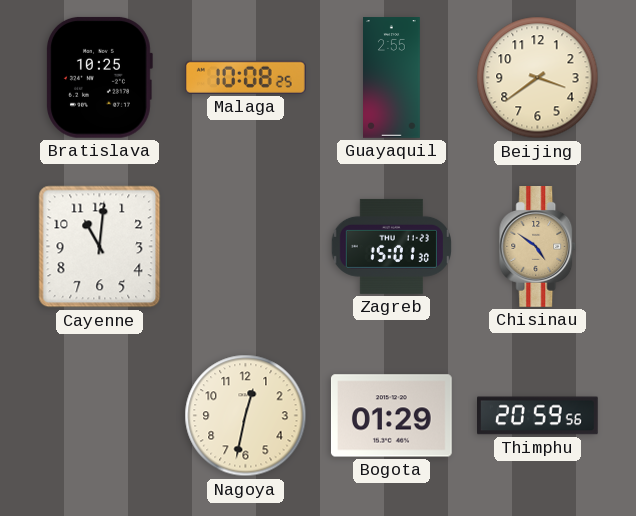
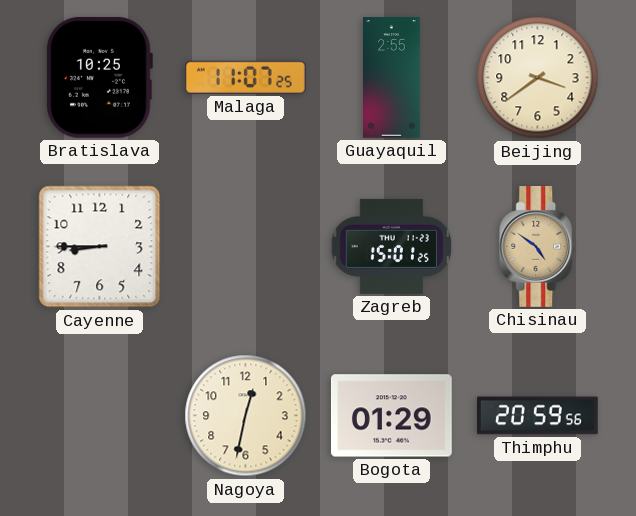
Malaga: 10:08 -> 11:07 (245, 77)
Cayenne: 11:01 -> 8:45 (100, 247)
Zagreb: 15:01:30 -> 15:01:25 (391, 246)
